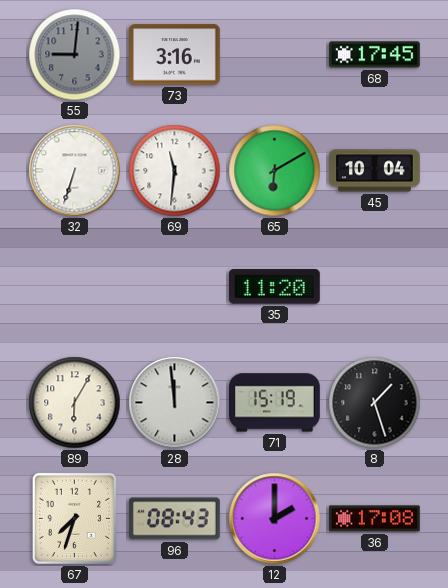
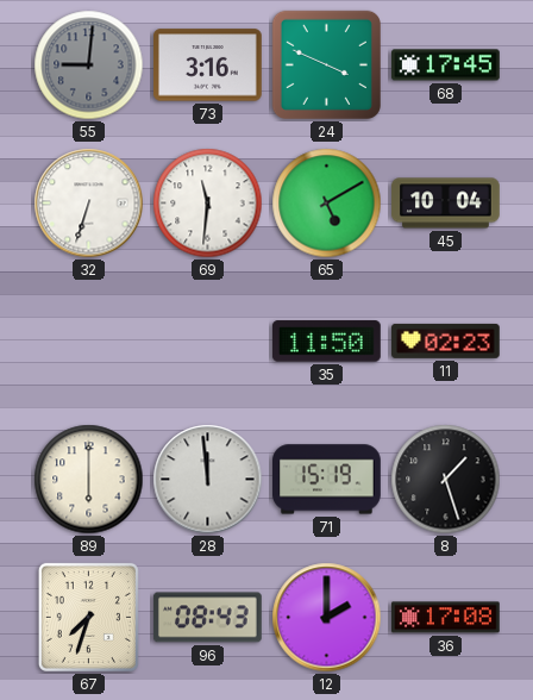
24: none -> 3:49 (326, 64)
65: 6:10 -> 5:10 (327, 204)
35: 11:20 -> 11:50 (327, 342)
11: none -> 02:23 (446, 340)
89: 6:05 -> 6:00 (89, 480)
